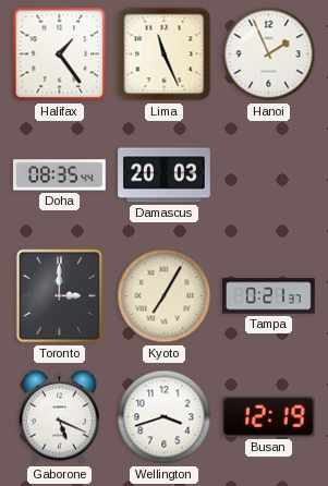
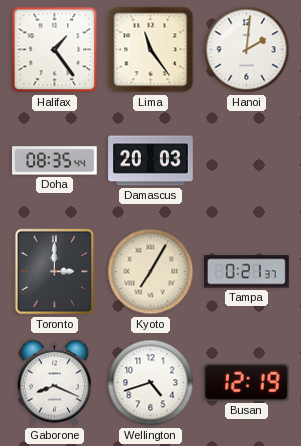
Lima: 11:26 -> 11:24 (151, 50)
Hanoi: 1:56 -> 2:01 (247, 50)
Gaborone: 5:19 -> 8:19 (54, 383)
Wellington: 3:42 -> 4:42 (151, 383)
